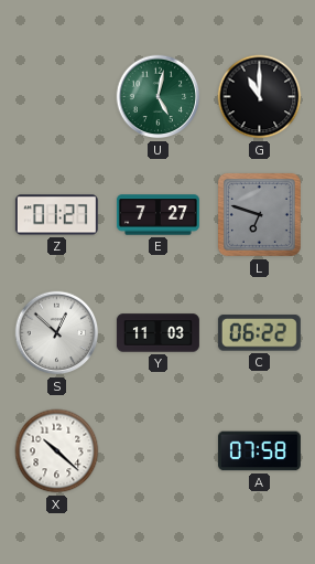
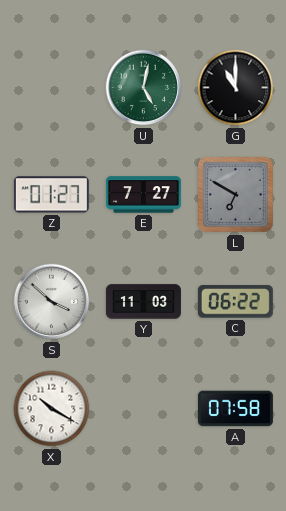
L: 6:48 -> 6:50 (235, 194)
S: 12:52 -> 3:52 (52, 302)
X: 10:22 -> 10:20 (52, 409)
